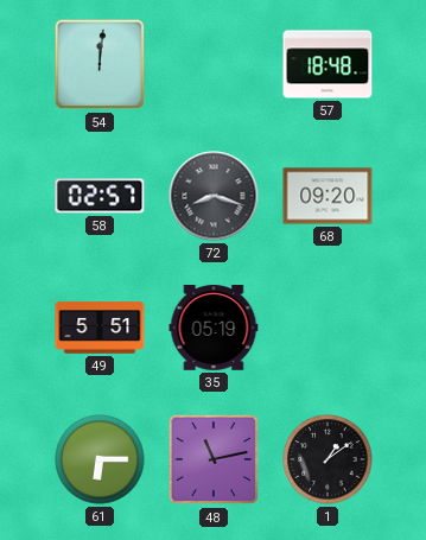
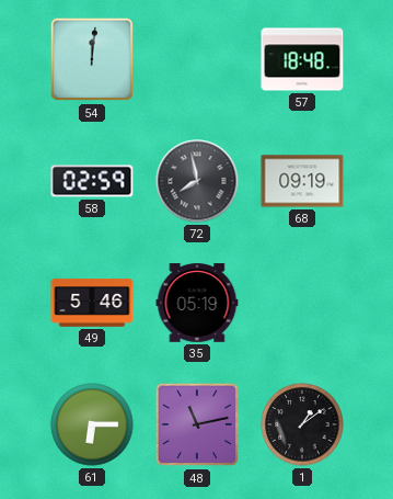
58: 02:57 -> 02:59 (92, 181)
72: 8:18 -> 7:58 (197, 181)
68: 09:20 -> 09:19 (302, 181)
49: 5:51 -> 5:46 (92, 303)
